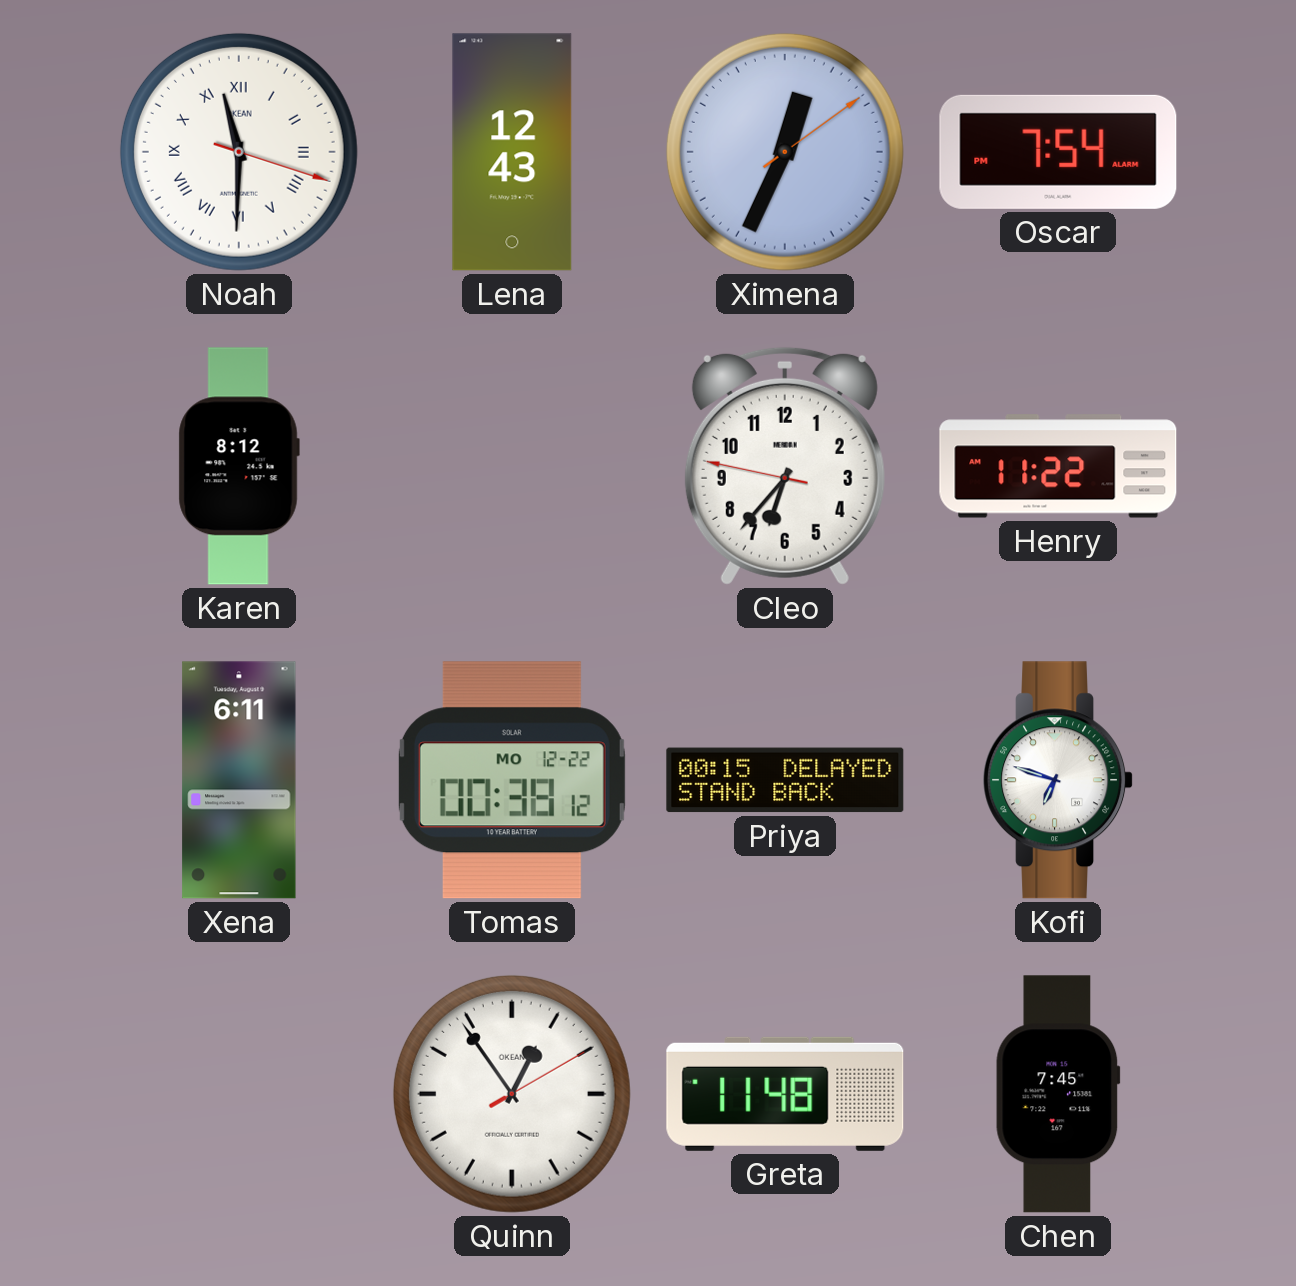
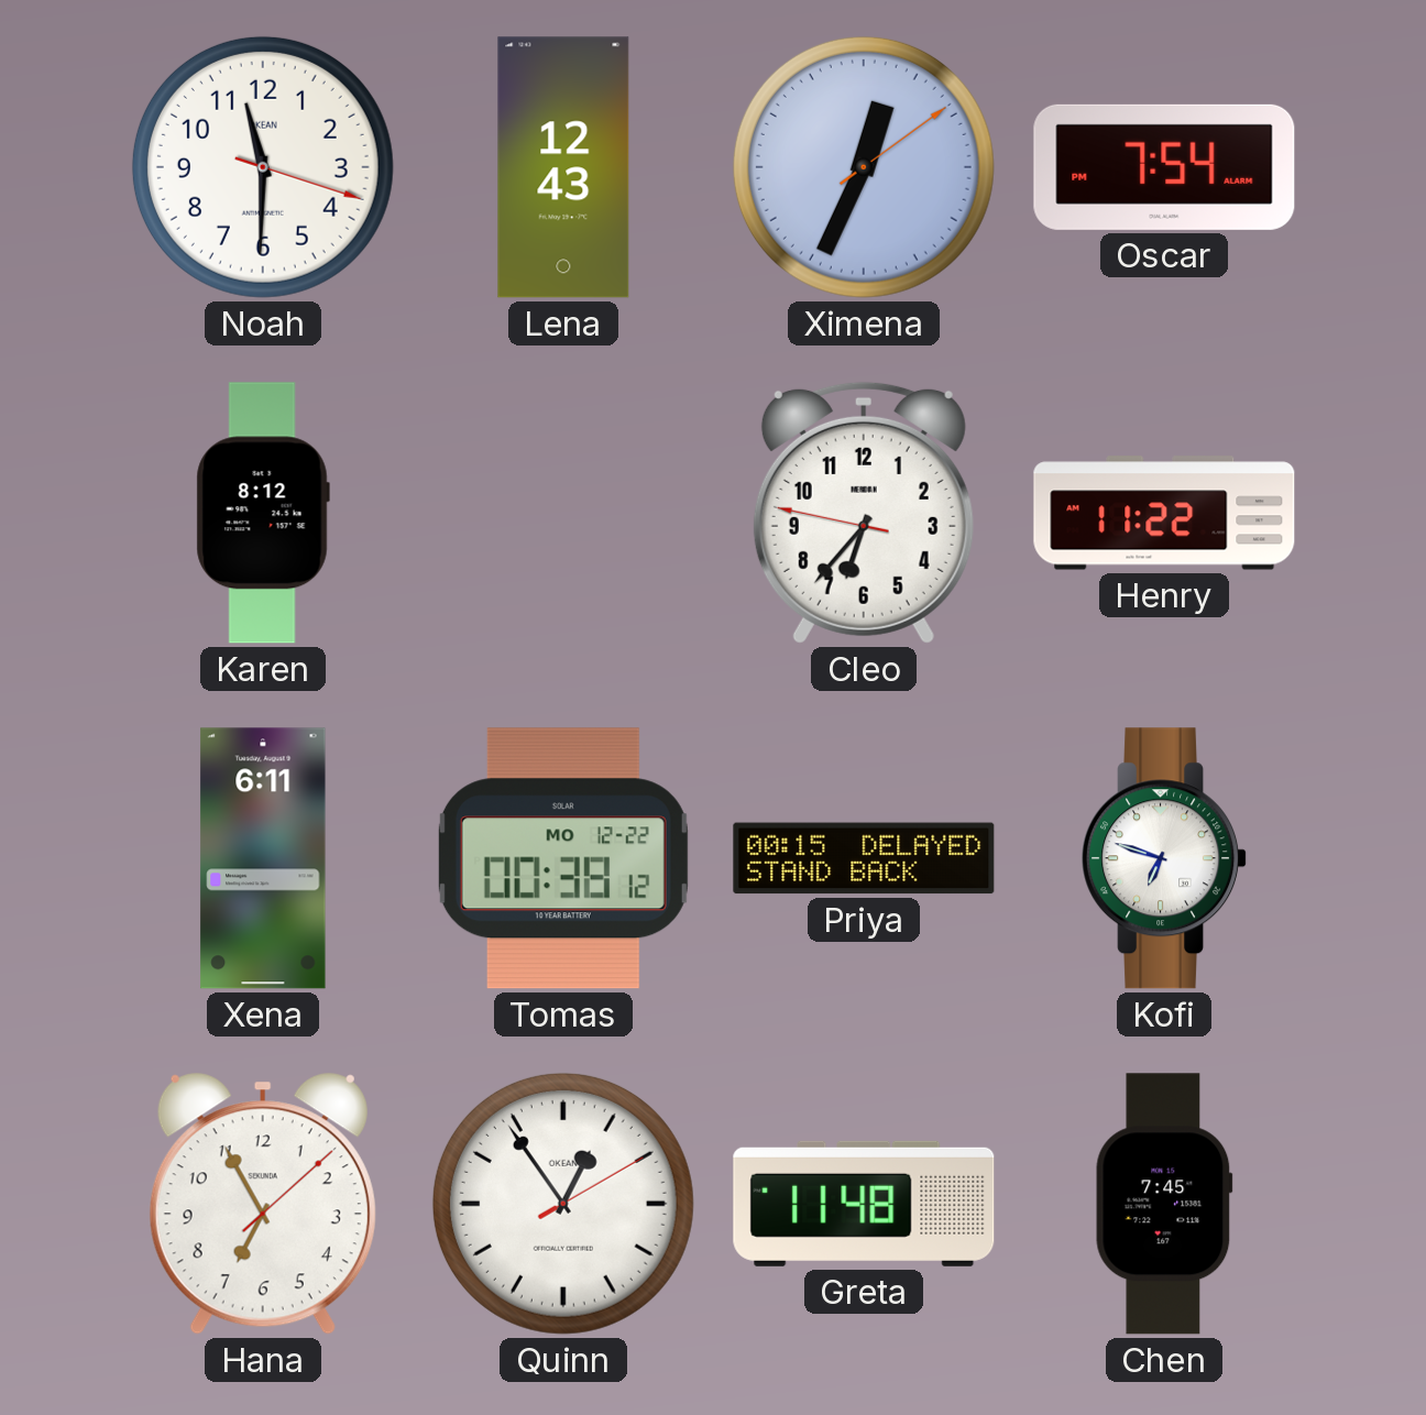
Noah numerals: Roman -> Arabic (263, 167)
Hana: none -> 6:55 (263, 1204)
